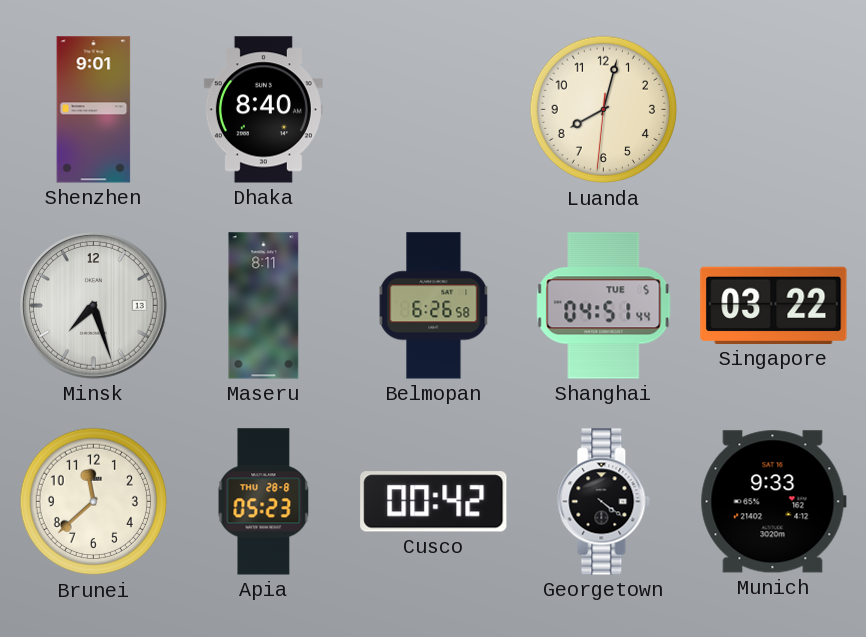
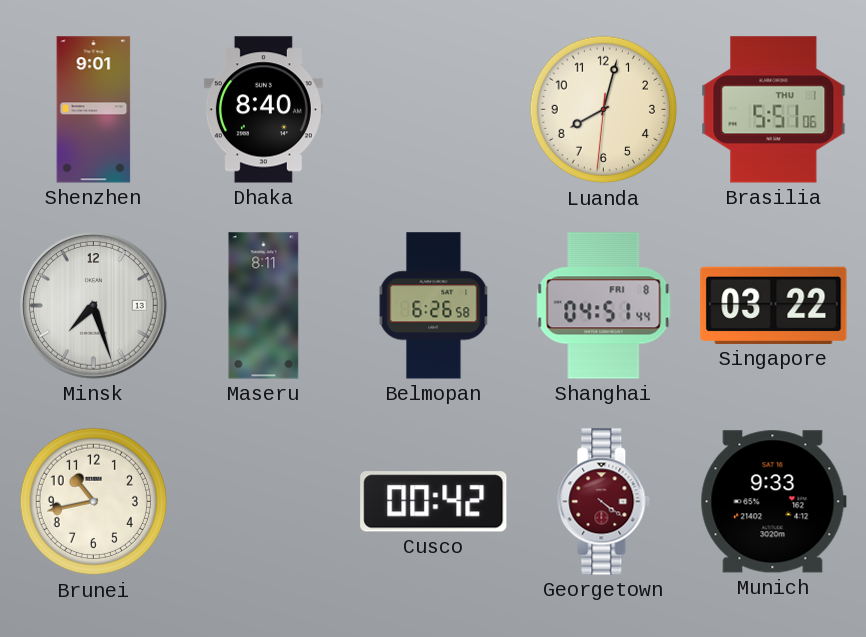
Brasilia: none -> 5:51 (774, 110)
Shanghai date: TUE 5 -> FRI 8 (604, 306)
Brunei: 11:38 -> 10:43 (94, 502)
Apia: 05:23 -> none (264, 502)
Georgetown dial: black -> burgundy (604, 502)
